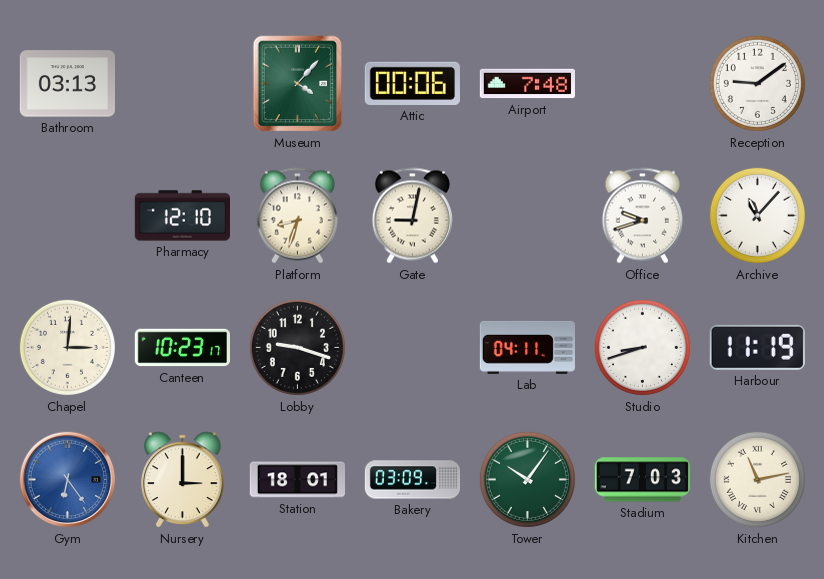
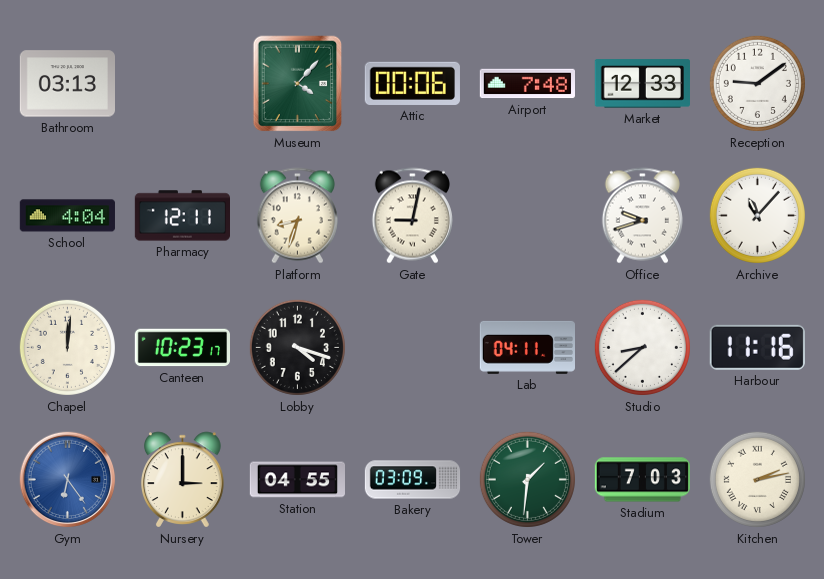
Market: none -> 12:33 (642, 84)
School: none -> 4:04 (67, 216)
Pharmacy: 12:10 -> 12:11 (182, 216)
Chapel: 3:01 -> 12:01 (67, 347)
Lobby: 9:18 -> 4:18 (297, 347)
Studio: 8:42 -> 8:38 (642, 347)
Harbour: 11:19 -> 11:16 (757, 347)
Station: 18:01 -> 04:55 (297, 480)
Tower: 10:06 -> 1:31 (527, 479)
Kitchen: 11:13 -> 2:13 (757, 479)
